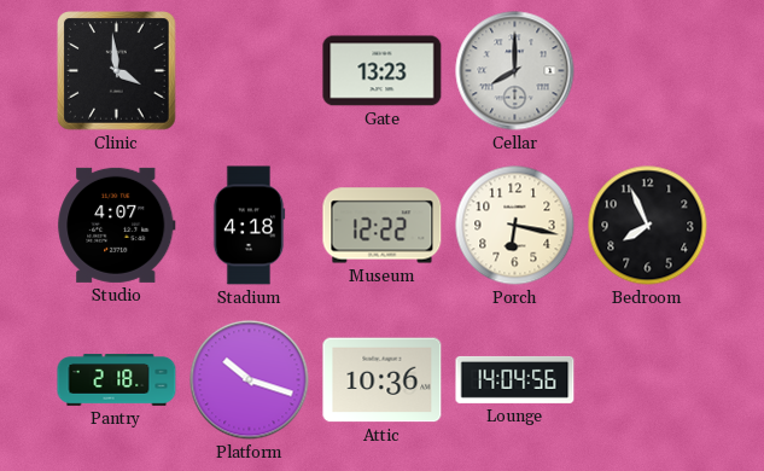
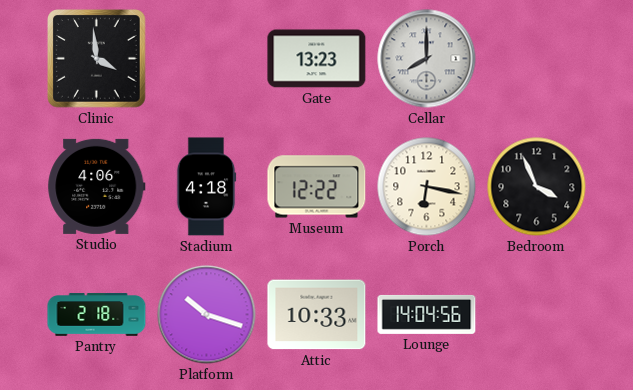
Studio: 4:07 -> 4:06 (97, 186)
Bedroom: 7:56 -> 3:56 (537, 187)
Attic: 10:36 -> 10:33 (317, 315)
